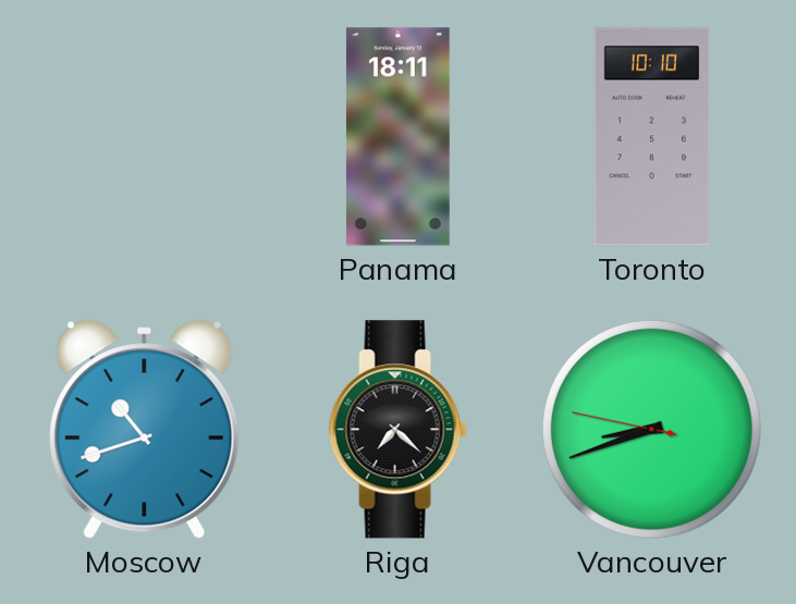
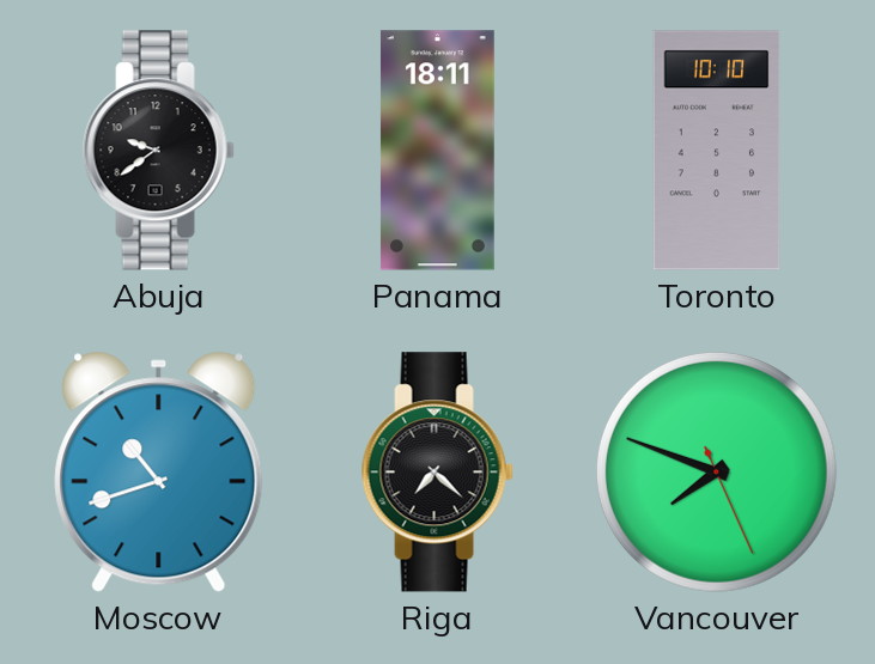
Abuja: none -> 9:39 (158, 151)
Vancouver: 8:41 -> 7:48 (716, 471)
